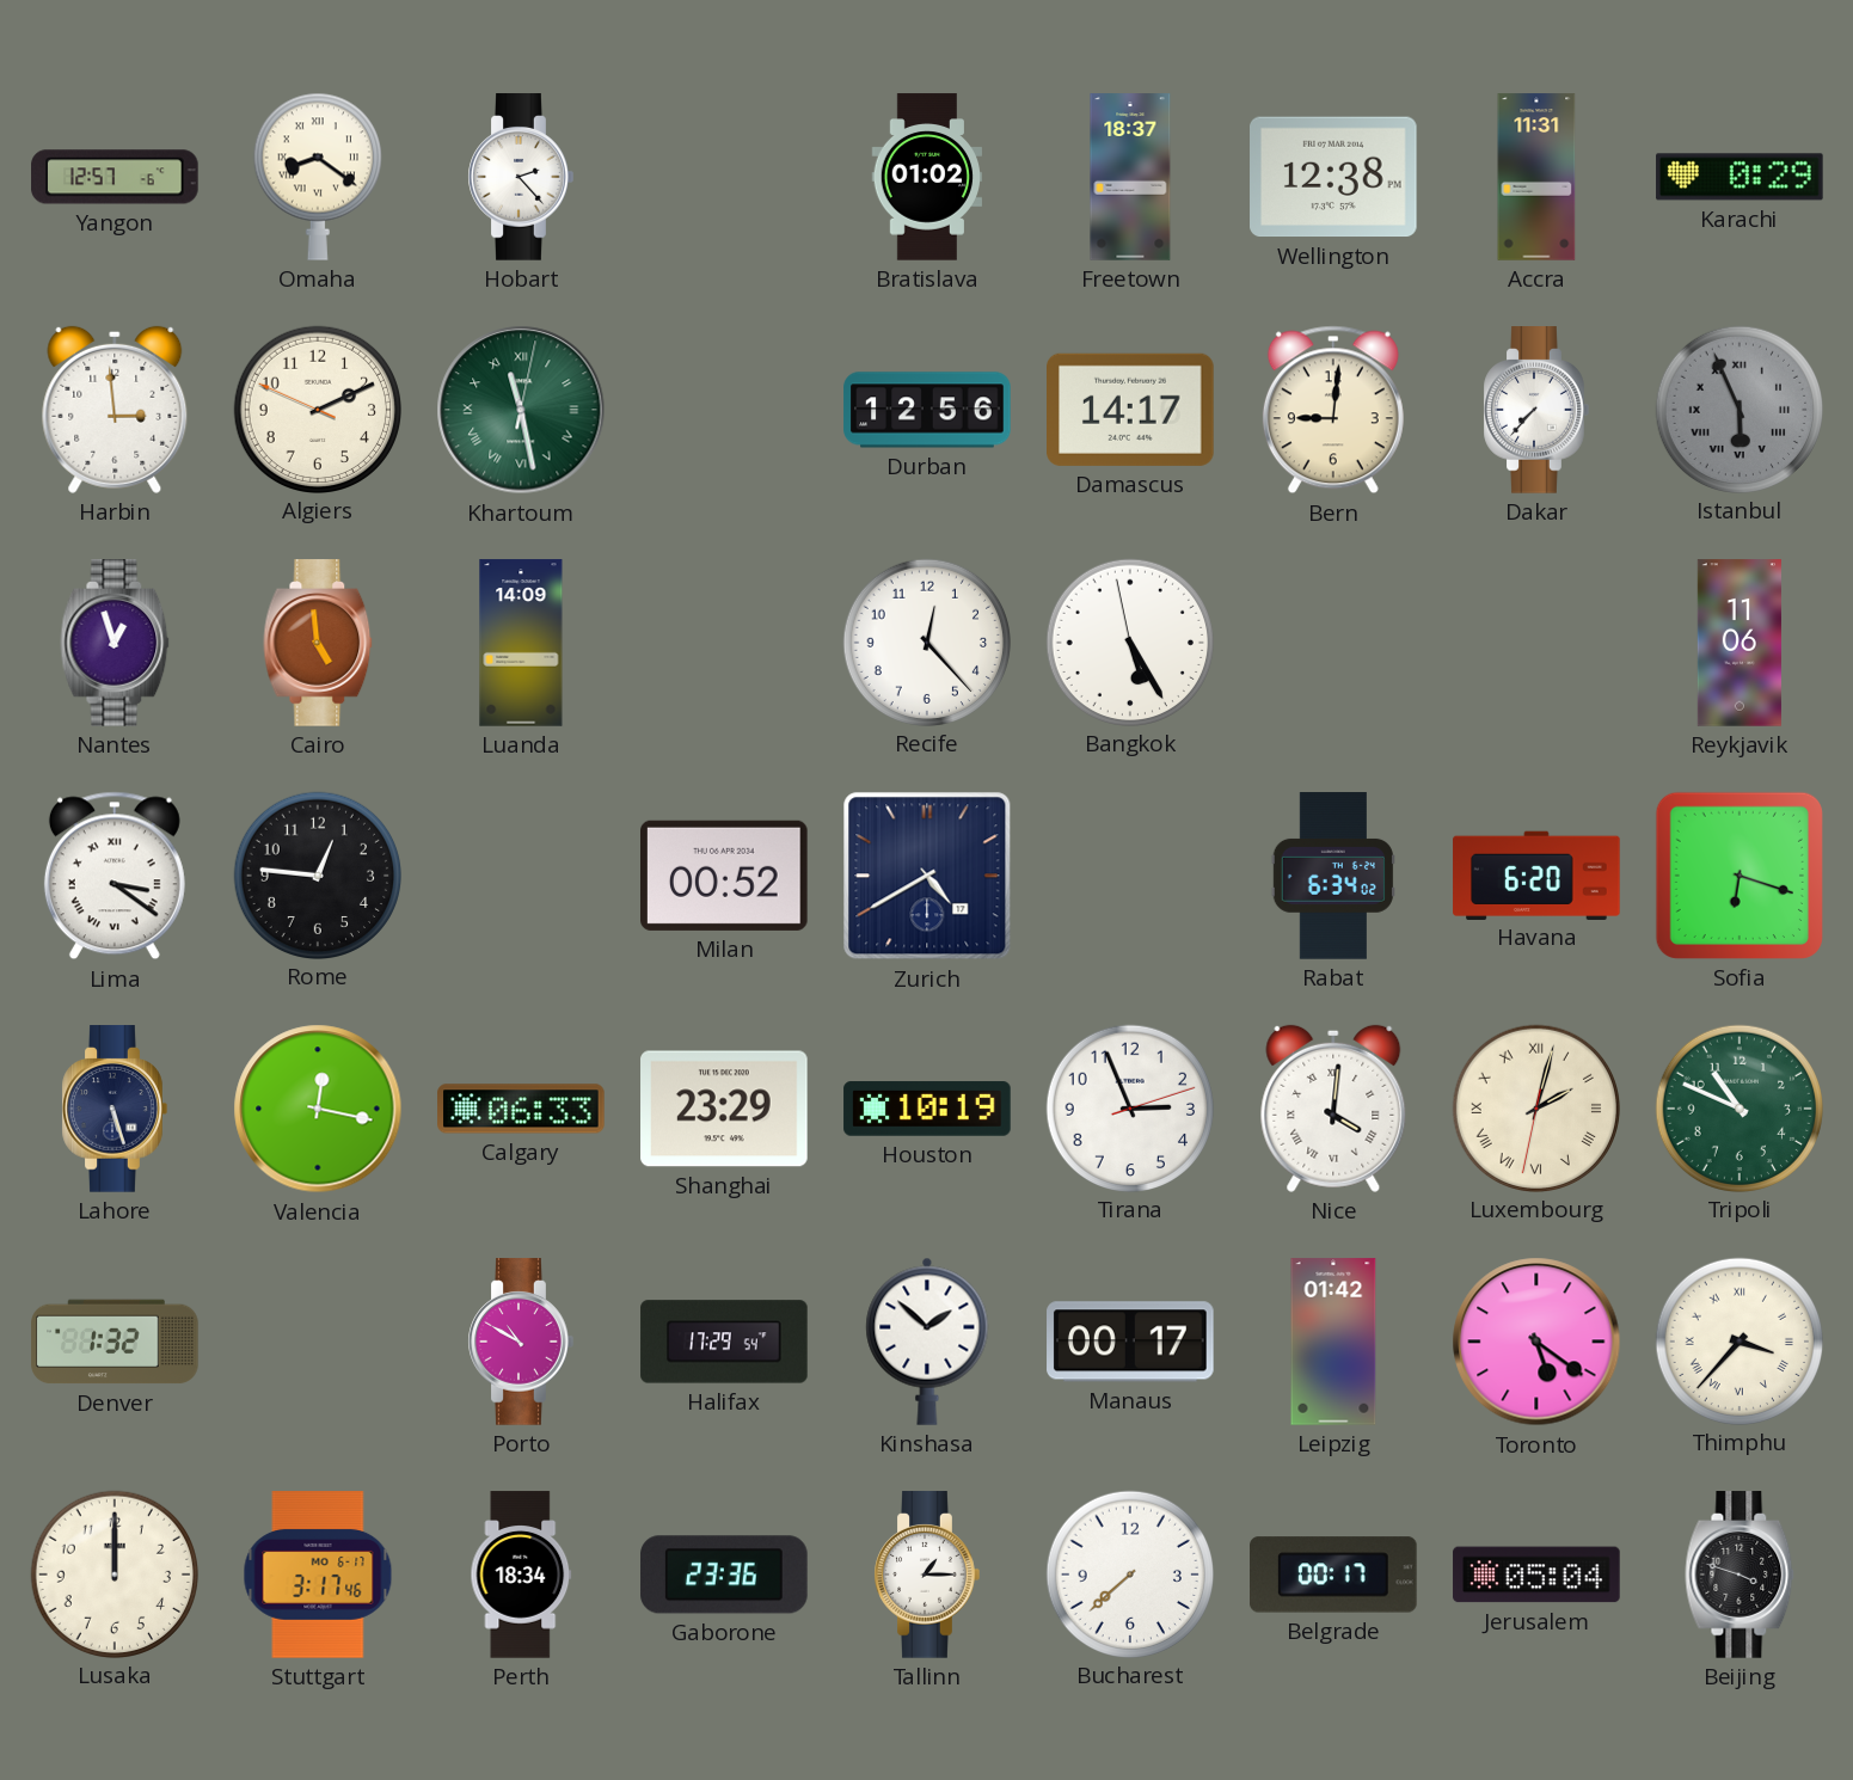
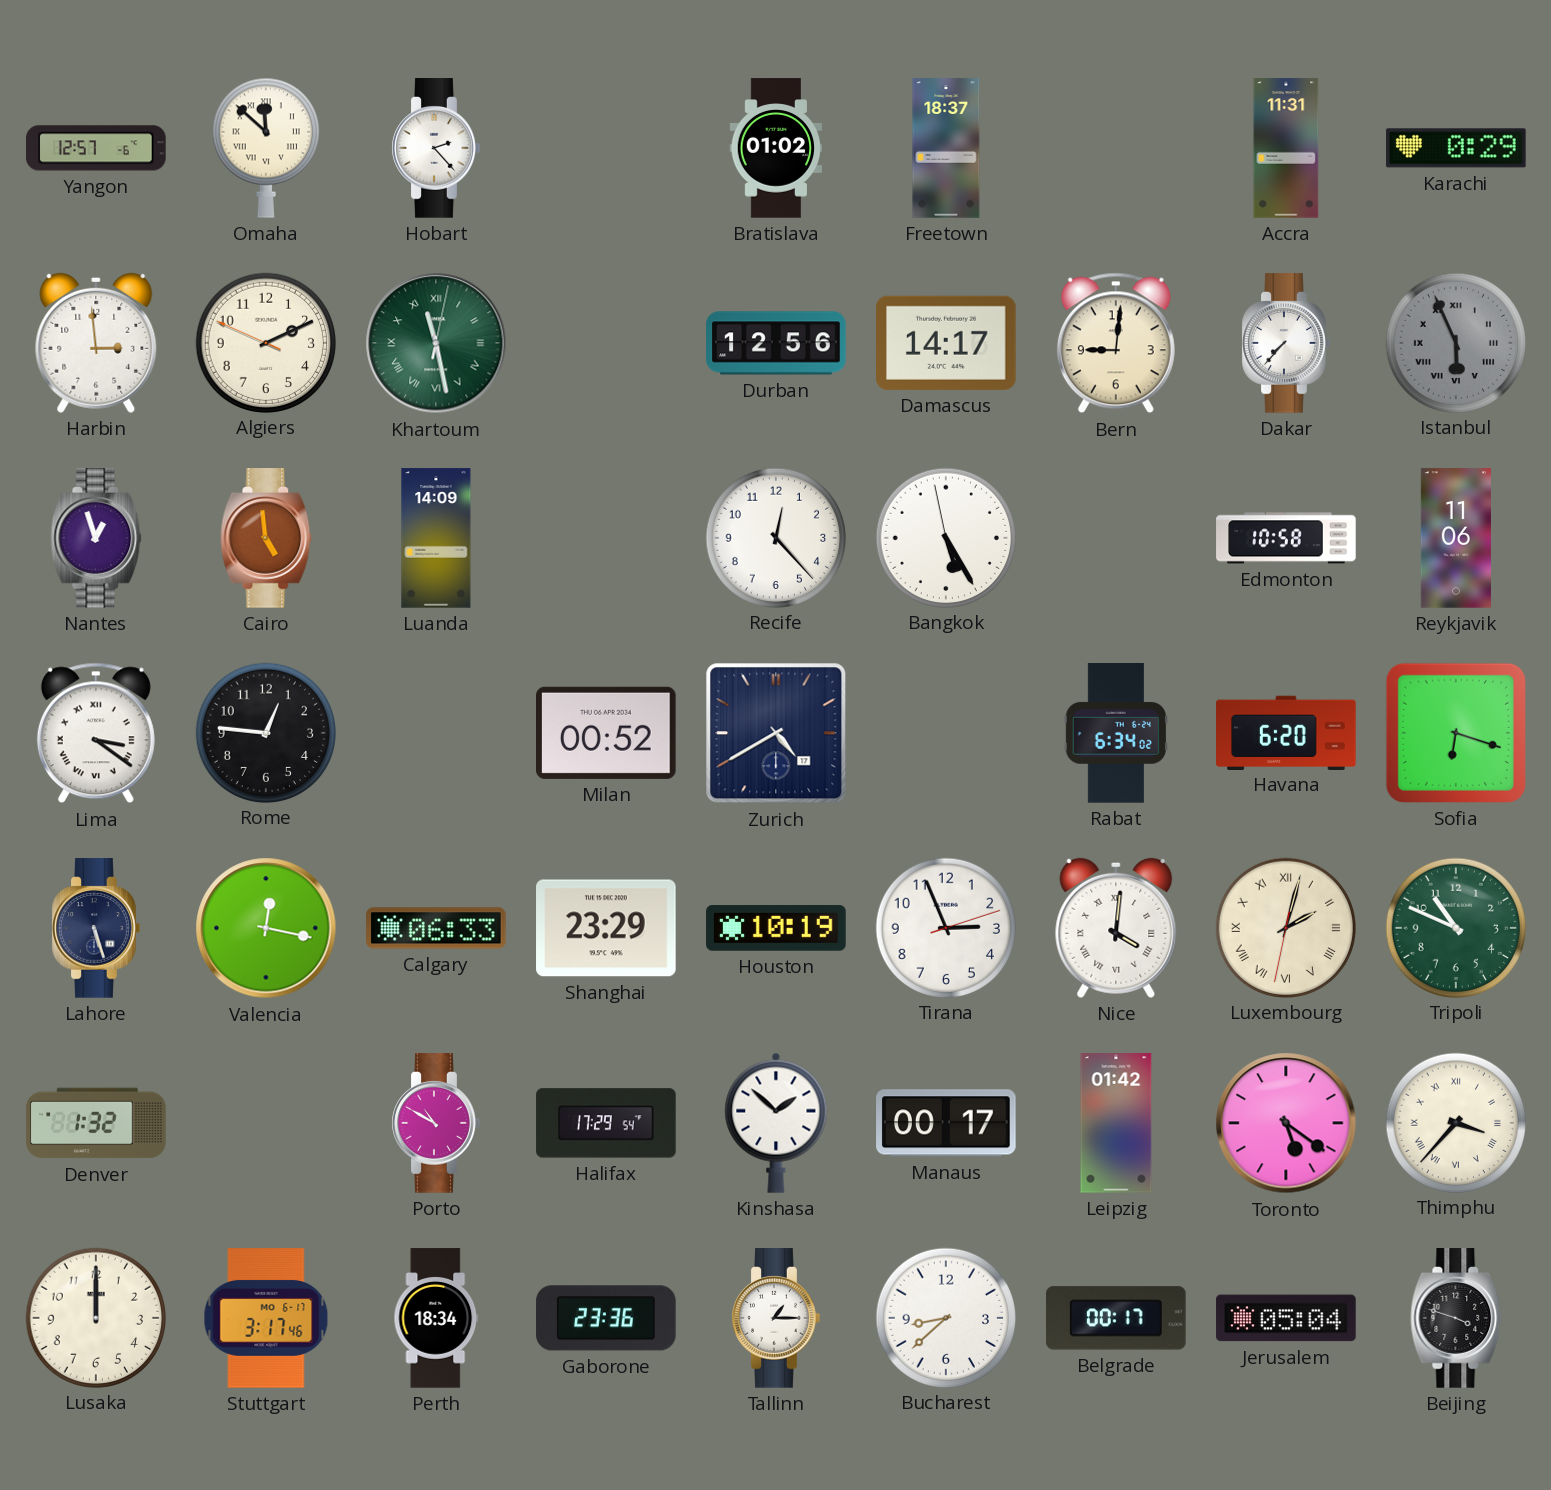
Omaha: 8:21 -> 11:52 (266, 148)
Wellington: 12:38 -> none (1334, 177)
Edmonton: none -> 10:58 (1286, 538)
Bucharest: 7:38 -> 8:38 (945, 1317)
